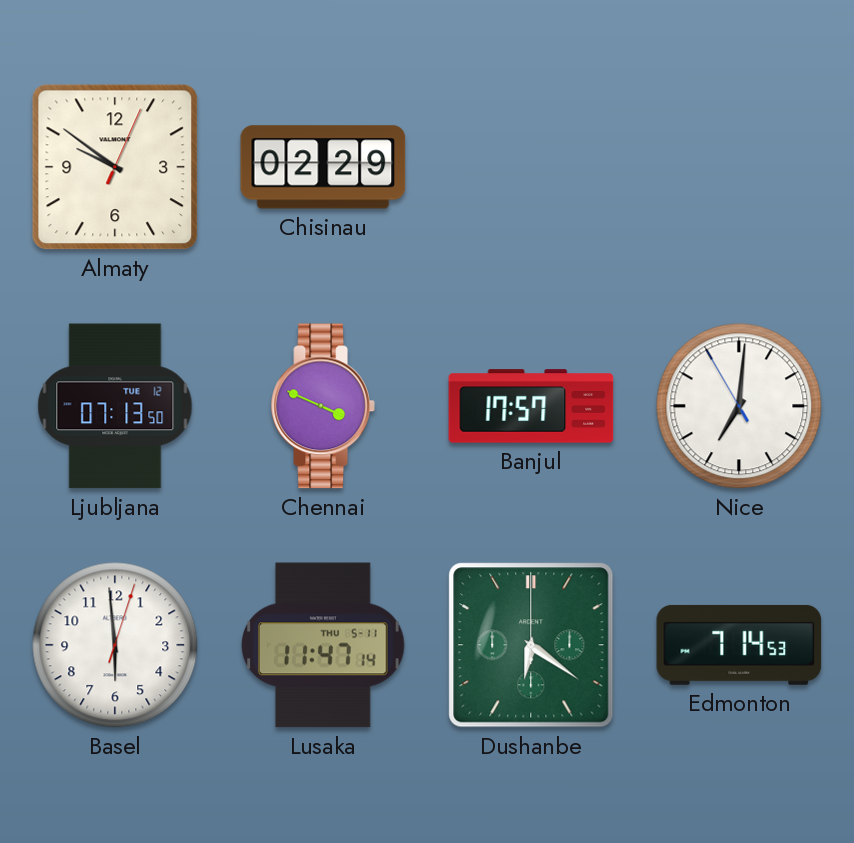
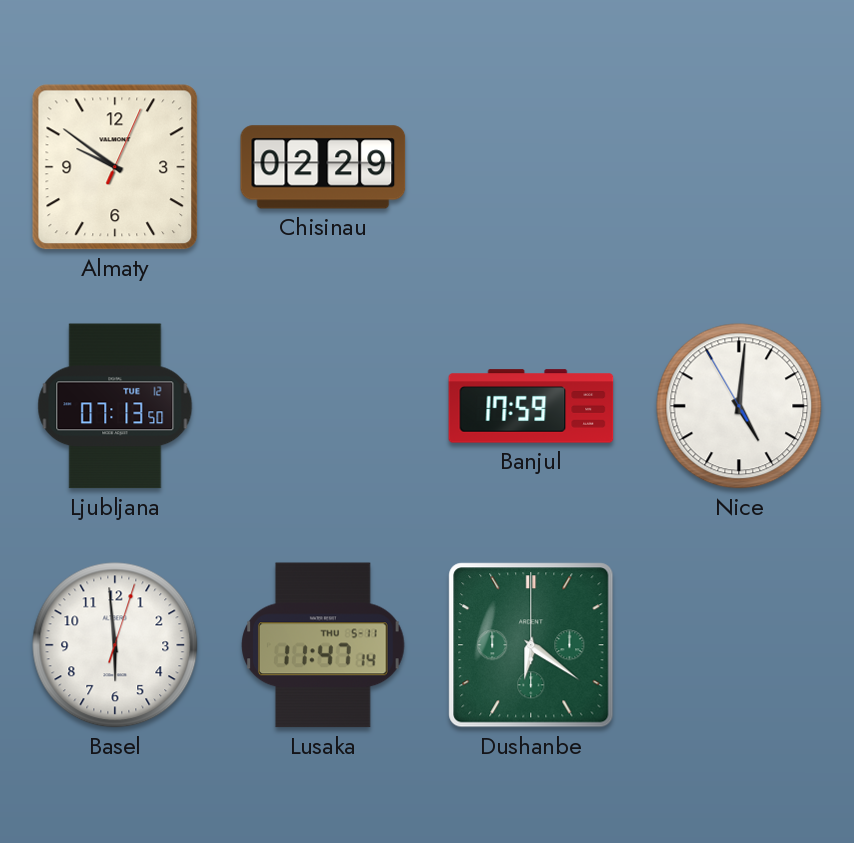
Chennai: 3:49 -> none (323, 406)
Banjul: 17:57 -> 17:59 (531, 406)
Nice: 7:00 -> 5:00 (739, 406)
Edmonton: 7:14 -> none (739, 645)
